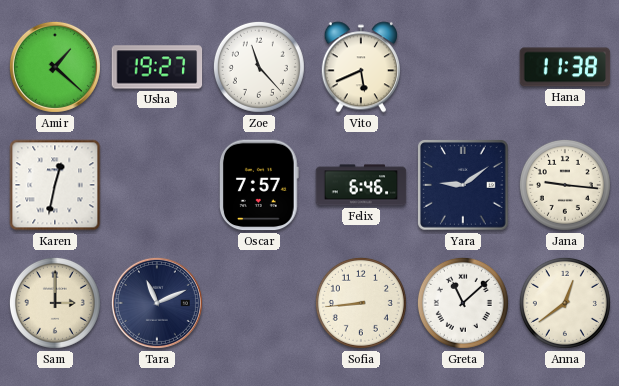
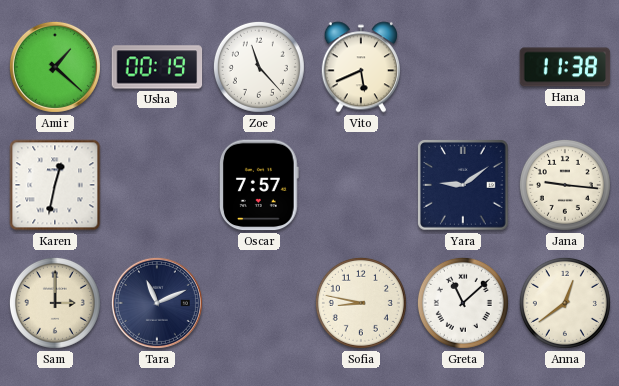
Usha: 19:27 -> 00:19 (157, 67)
Felix: 6:46 -> none (361, 185)
Sofia: 8:44 -> 8:47 (361, 303)
